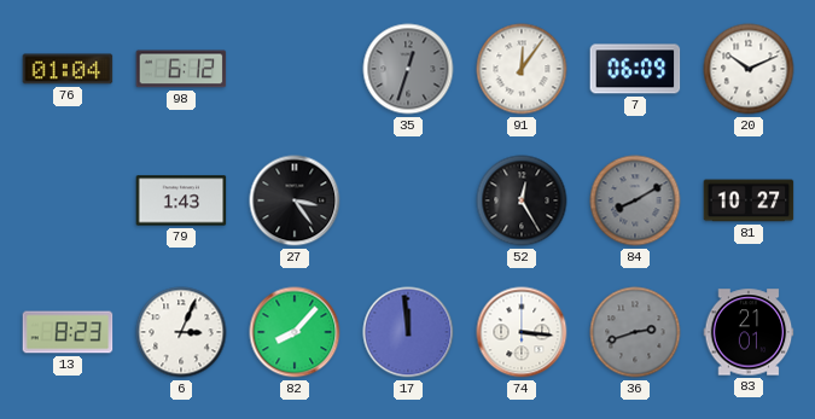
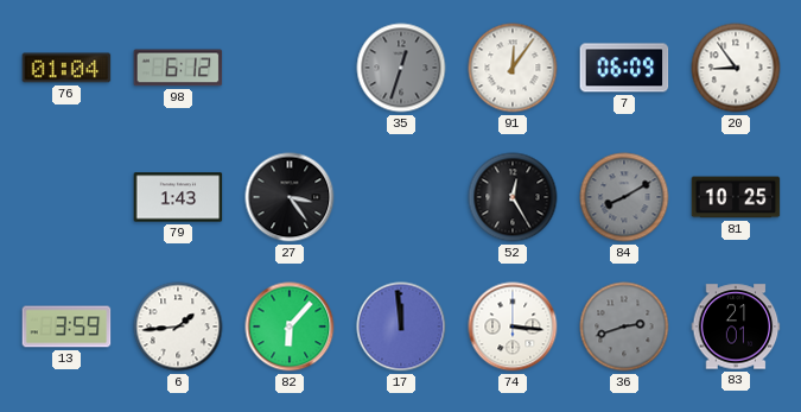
20: 10:11 -> 8:54 (736, 68)
81: 10:27 -> 10:25 (736, 197)
13: 8:23 -> 3:59 (66, 327)
6: 3:04 -> 1:44 (178, 327)
82: 8:07 -> 6:07 (290, 327)
